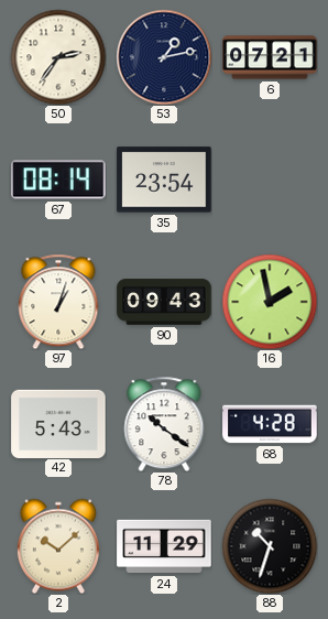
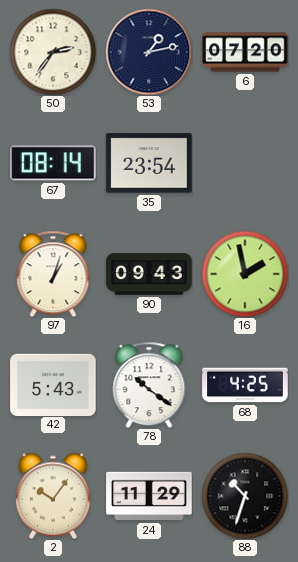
6: 07:21 -> 07:20 (245, 52)
68: 4:28 -> 4:25 (245, 385)
2: 10:08 -> 10:06 (53, 496)
